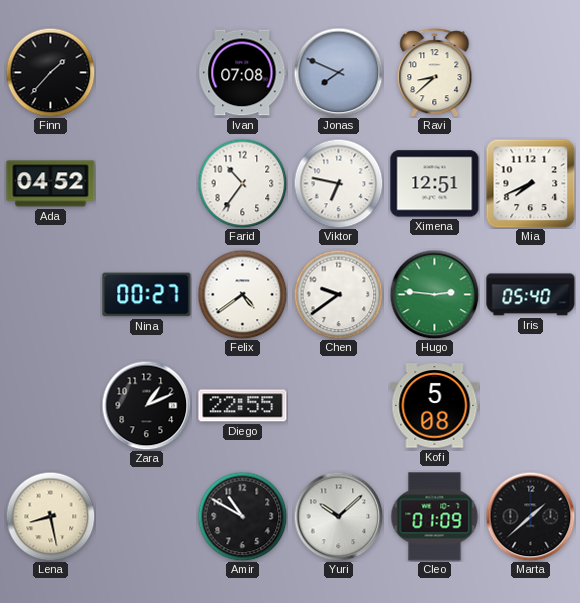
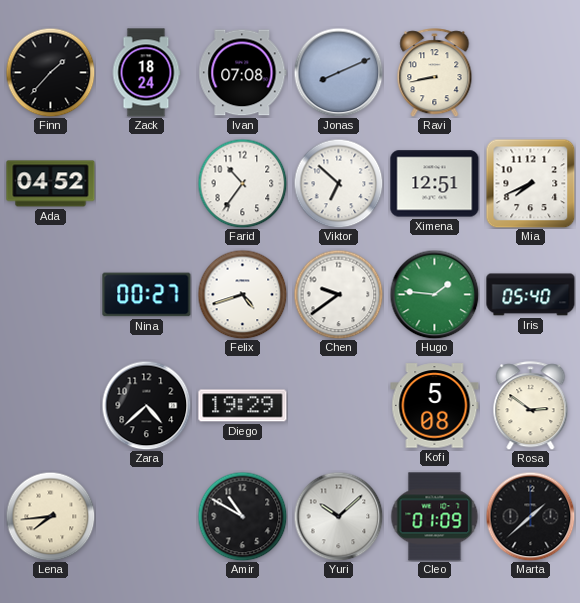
Zack: none -> 18:24 (146, 73)
Jonas: 7:49 -> 8:11 (338, 72)
Ravi: 8:38 -> 8:43 (435, 73)
Viktor: 6:47 -> 6:52 (338, 183)
Felix: 4:39 -> 4:42 (242, 294)
Hugo: 2:46 -> 1:46 (434, 294)
Zara: 1:11 -> 4:38 (146, 405)
Diego: 22:55 -> 19:29 (243, 406)
Rosa: none -> 2:51 (531, 406)
Lena: 8:28 -> 7:44 (50, 516)
